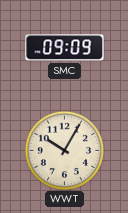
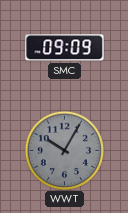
WWT dial: cream -> grey (64, 150)
